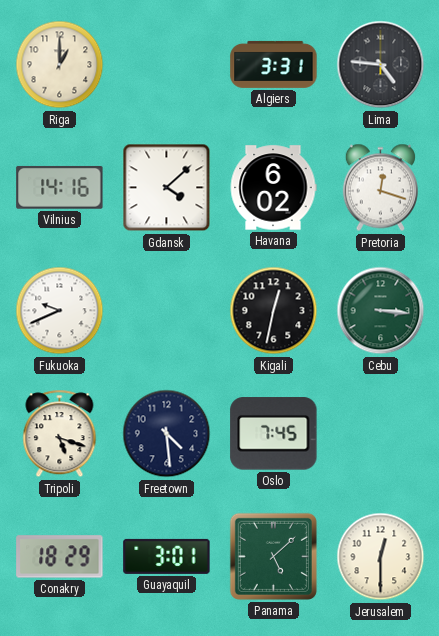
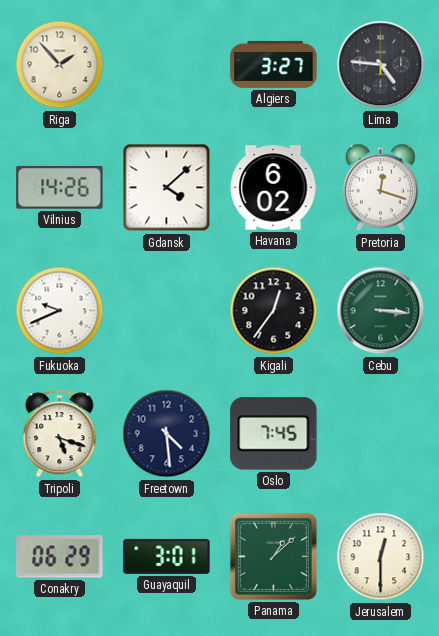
Riga: 1:00 -> 1:53 (60, 65)
Algiers: 3:31 -> 3:27 (274, 64)
Vilnius: 14:16 -> 14:26 (60, 187)
Kigali: 12:32 -> 12:36 (274, 311)
Conakry: 18:29 -> 06:29 (60, 557)
Panama: 5:08 -> 1:08 (273, 556)
